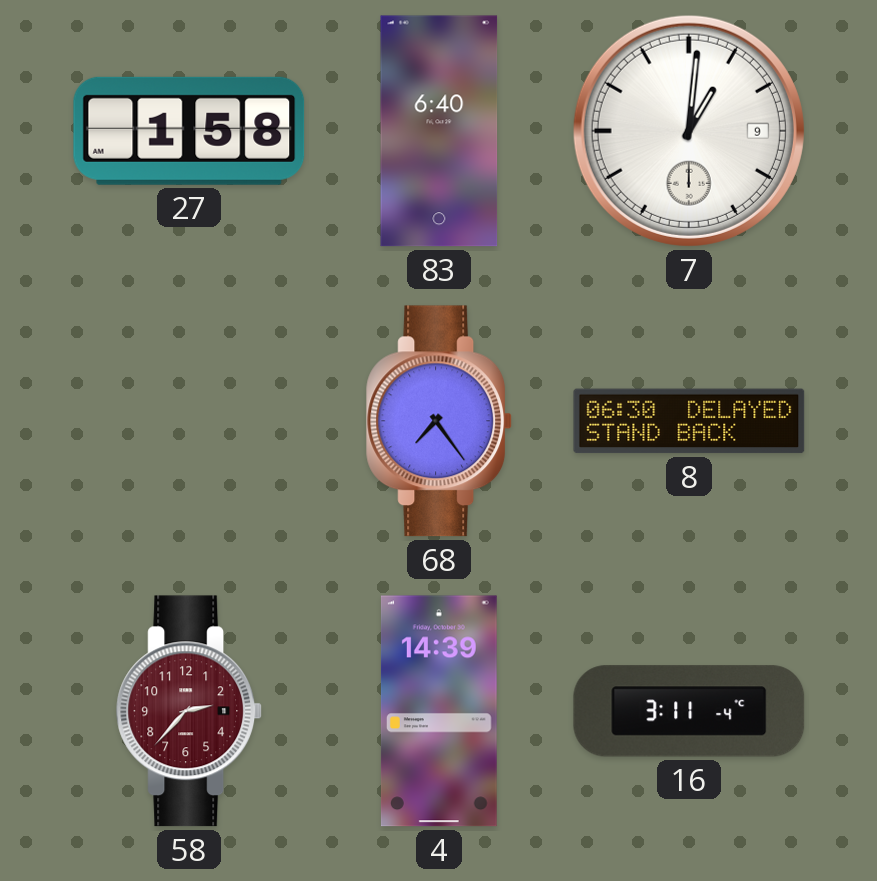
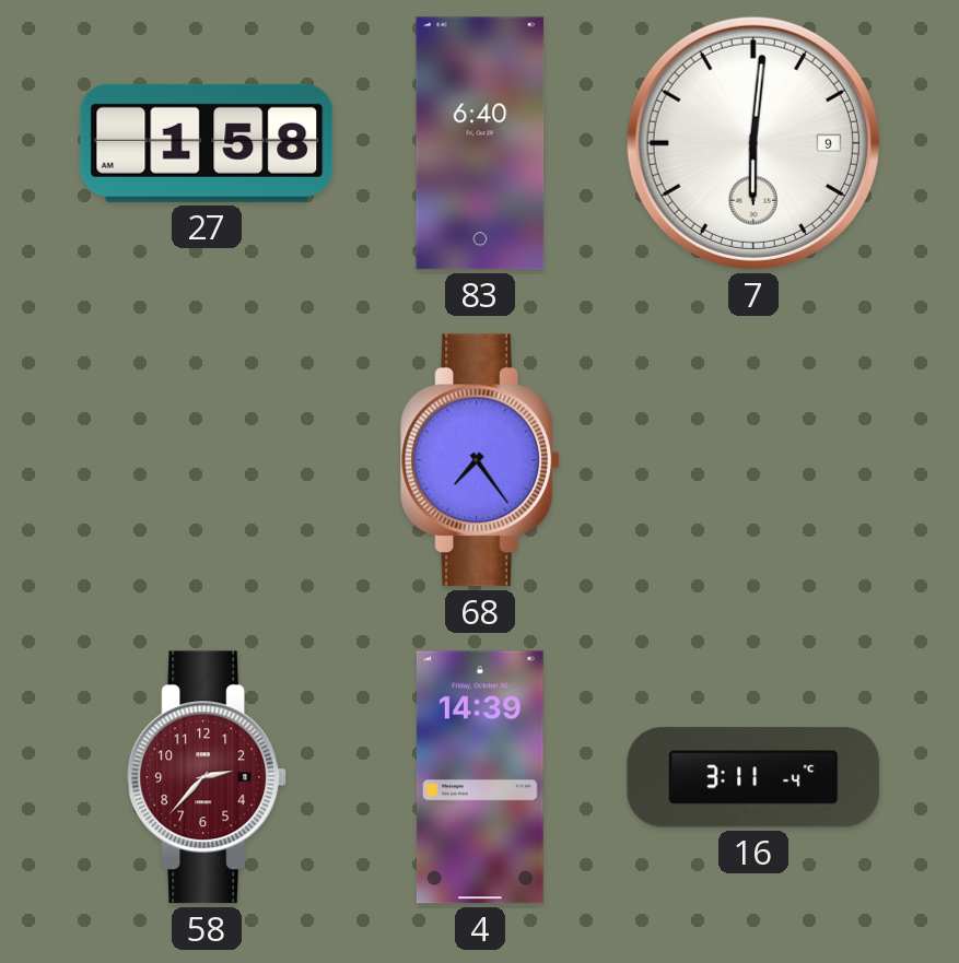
7: 1:01 -> 6:01 (753, 143)
8: 06:30 -> none (689, 421)
